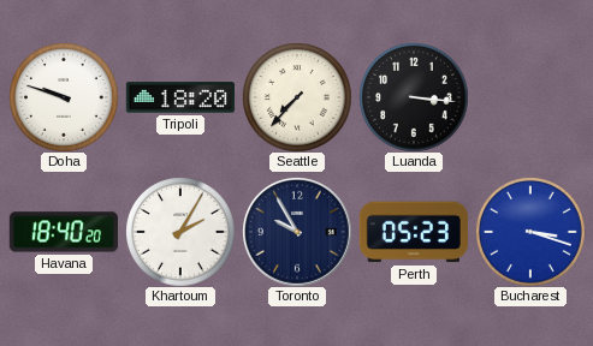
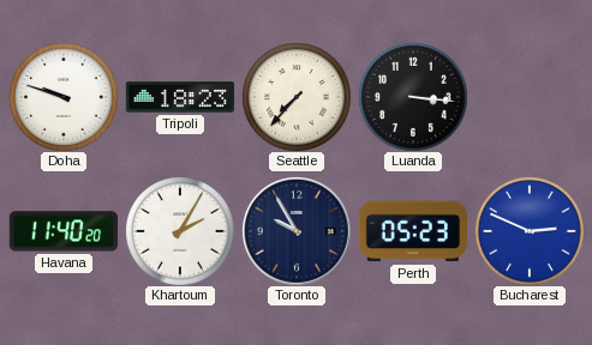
Tripoli: 18:20 -> 18:23 (179, 97)
Havana: 18:40 -> 11:40 (64, 231)
Bucharest: 3:18 -> 2:49 (530, 231)
